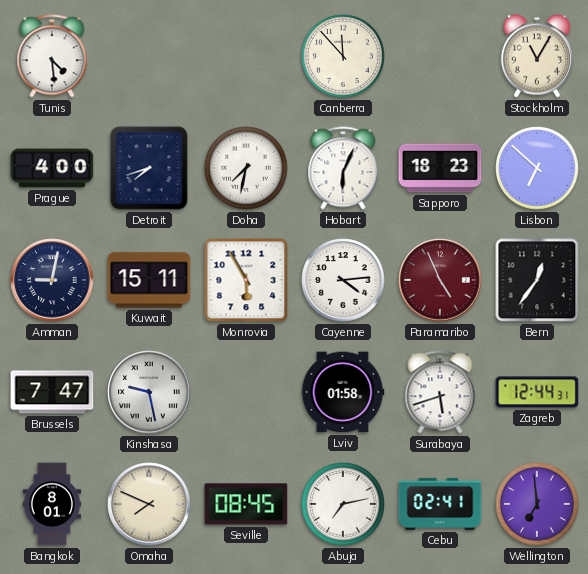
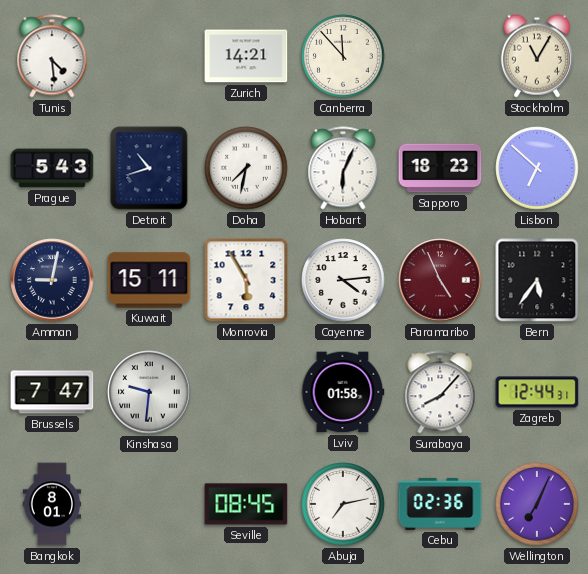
Zurich: none -> 14:21 (246, 56)
Prague: 4:00 -> 5:43 (52, 168)
Detroit: 7:42 -> 10:42 (149, 168)
Bern: 12:36 -> 5:36 (537, 280)
Kinshasa: 9:28 -> 9:31 (149, 392)
Surabaya: 5:42 -> 8:07 (440, 392)
Omaha: 7:49 -> none (149, 504)
Cebu: 02:41 -> 02:36 (440, 504)
Wellington: 6:59 -> 7:04 (537, 504)
